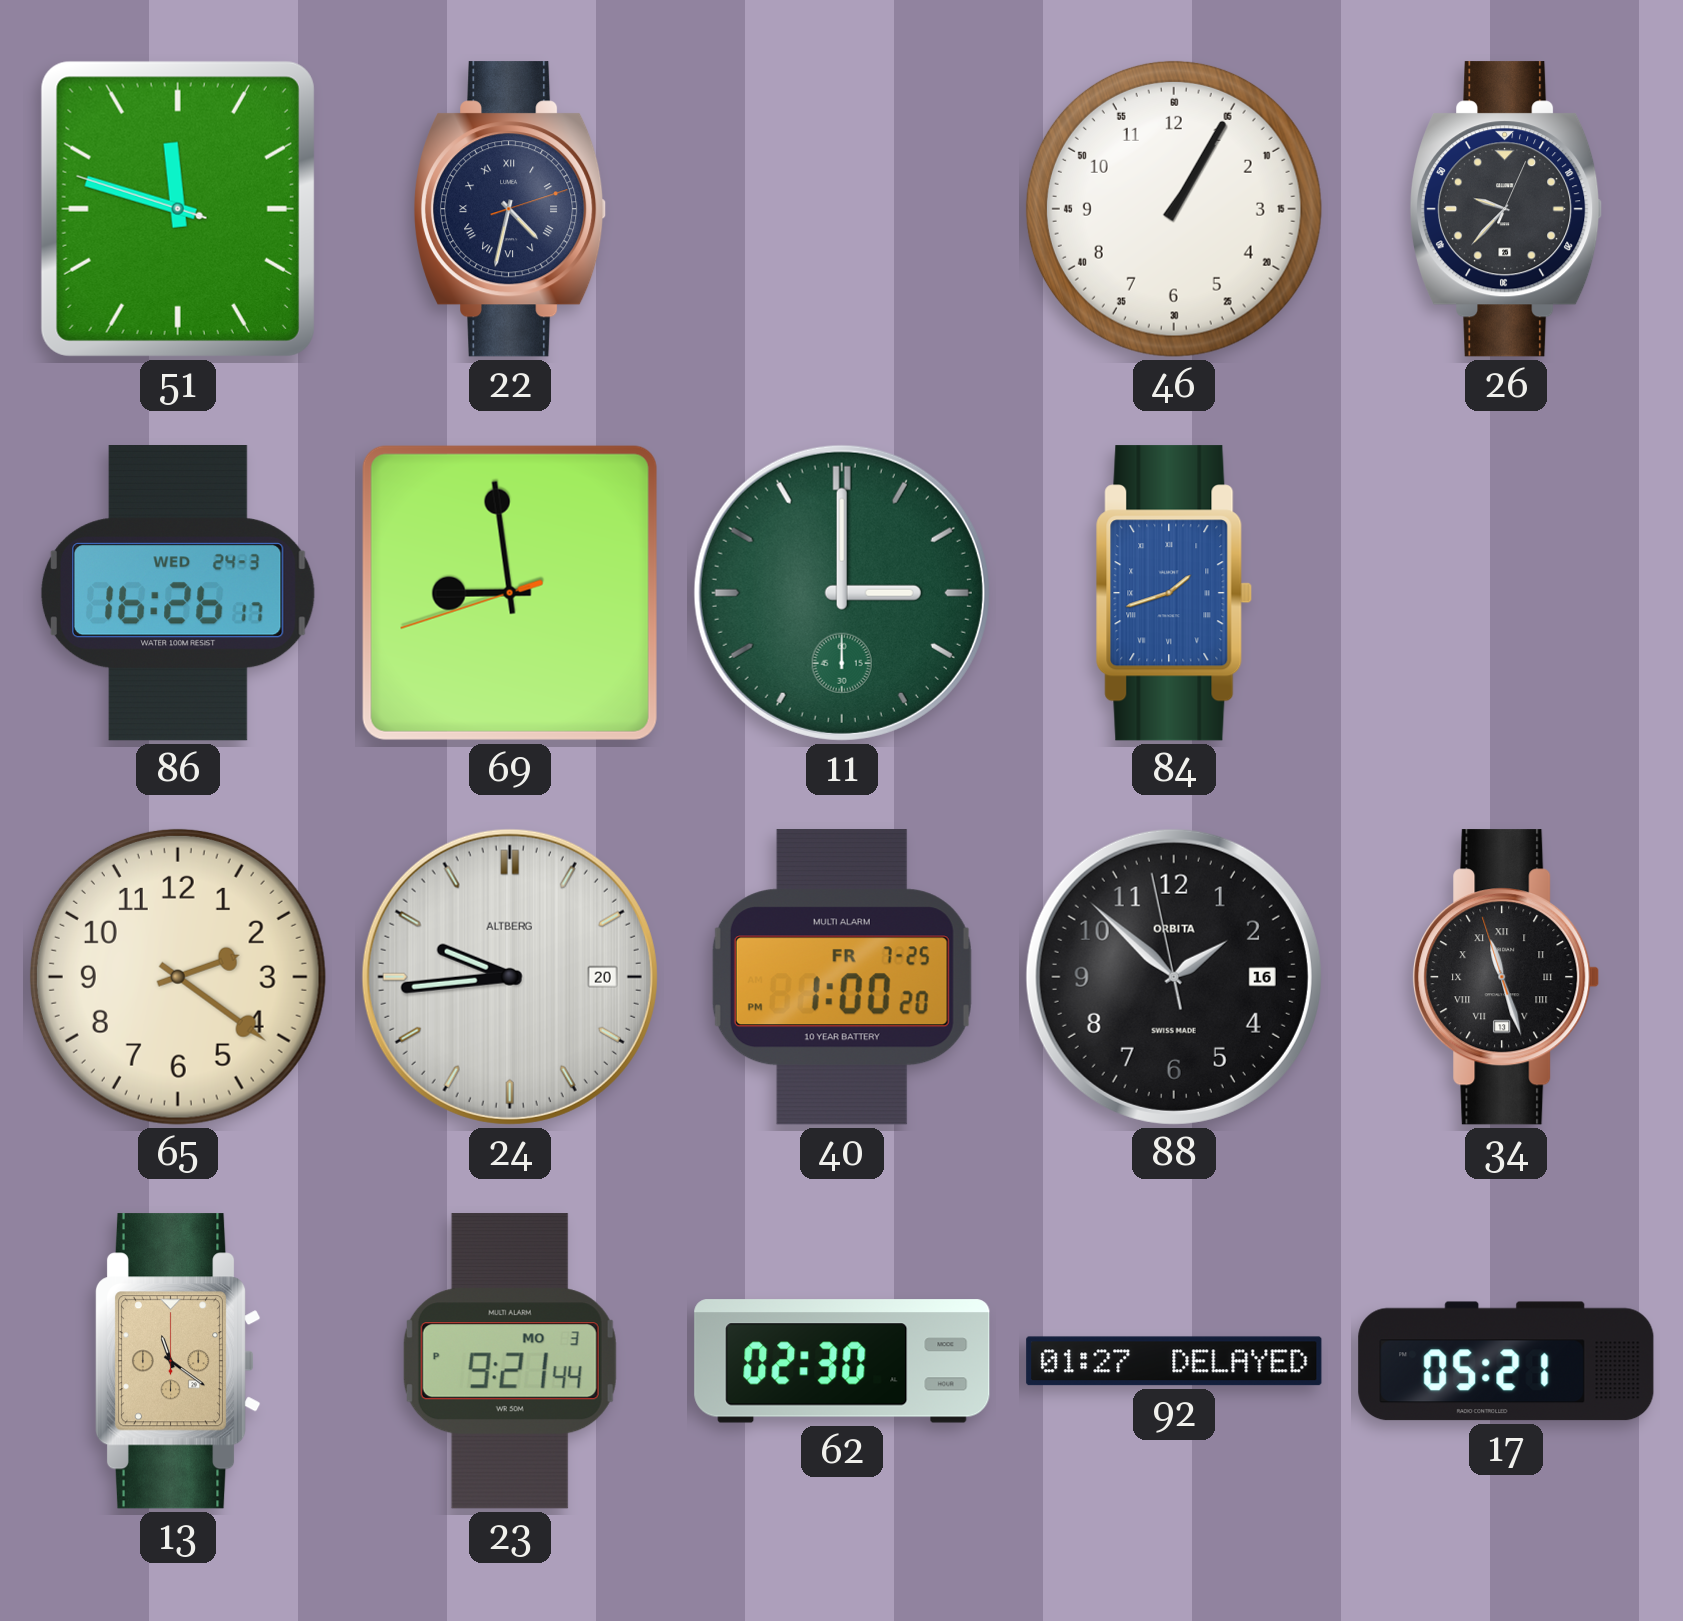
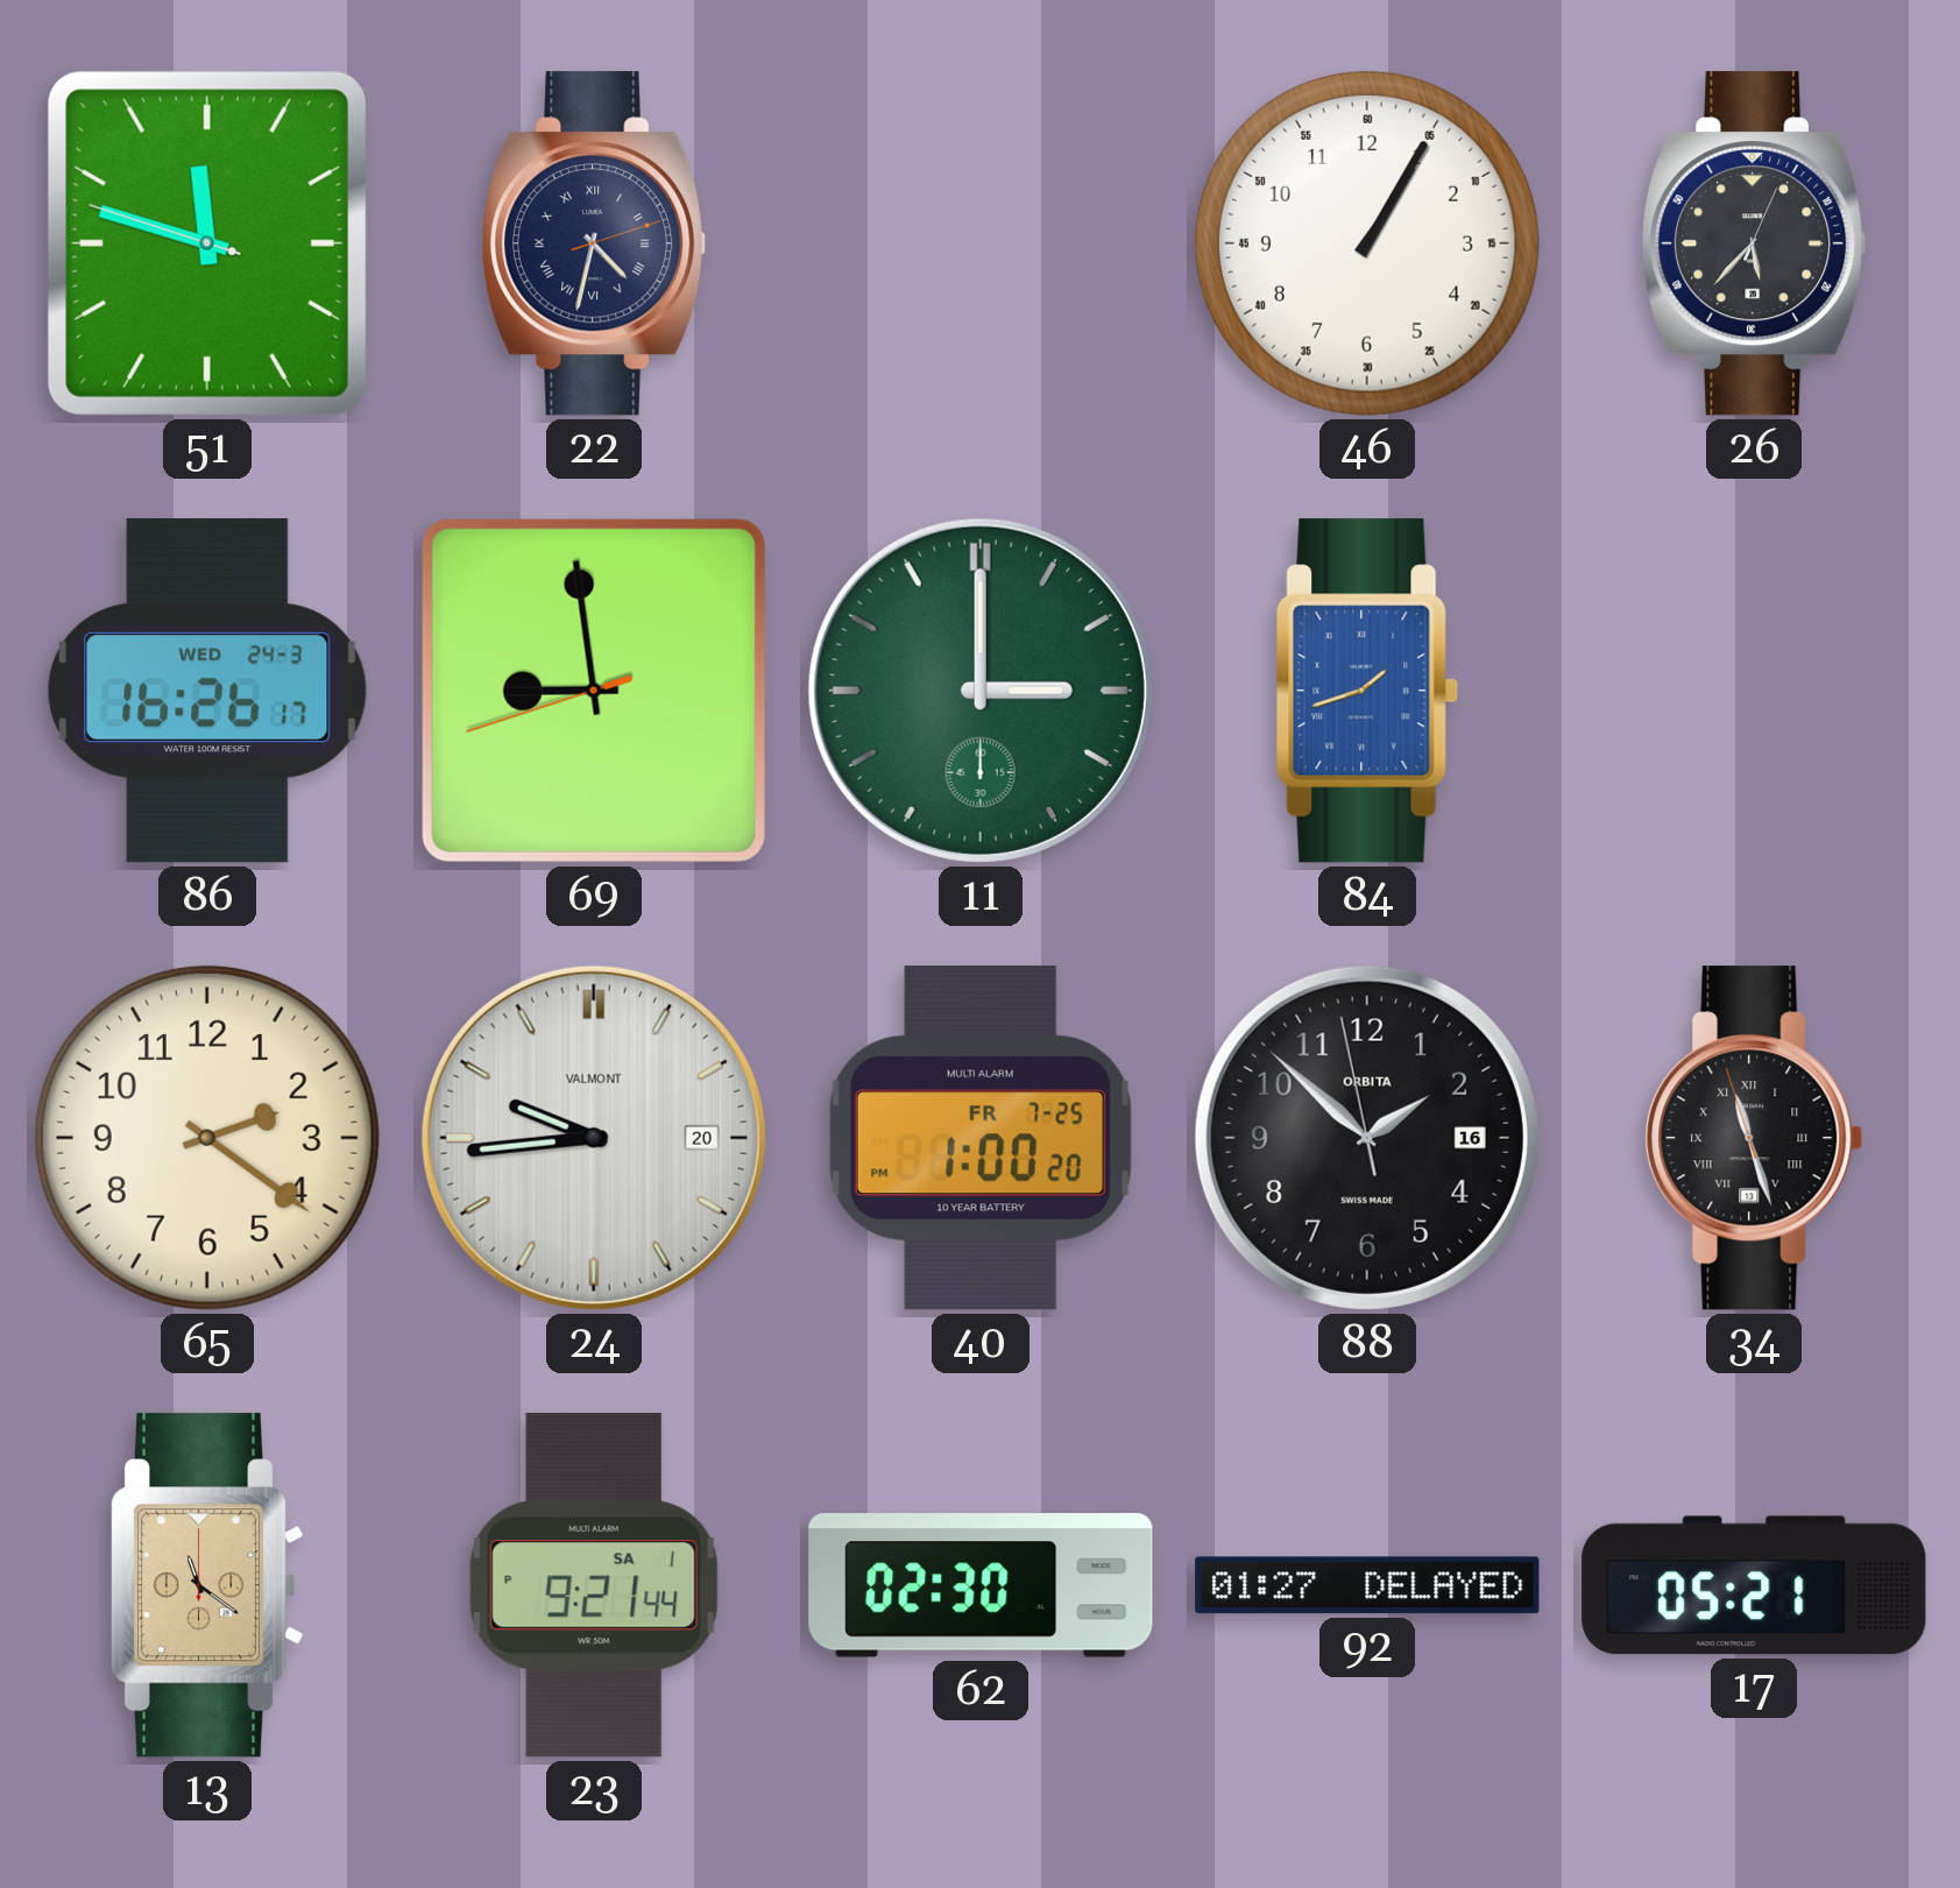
26: 9:37 -> 5:37 (1754, 243)
24 brand: ALTBERG -> VALMONT (594, 1138)
23 date: MO 3 -> SA 1 (594, 1585)
